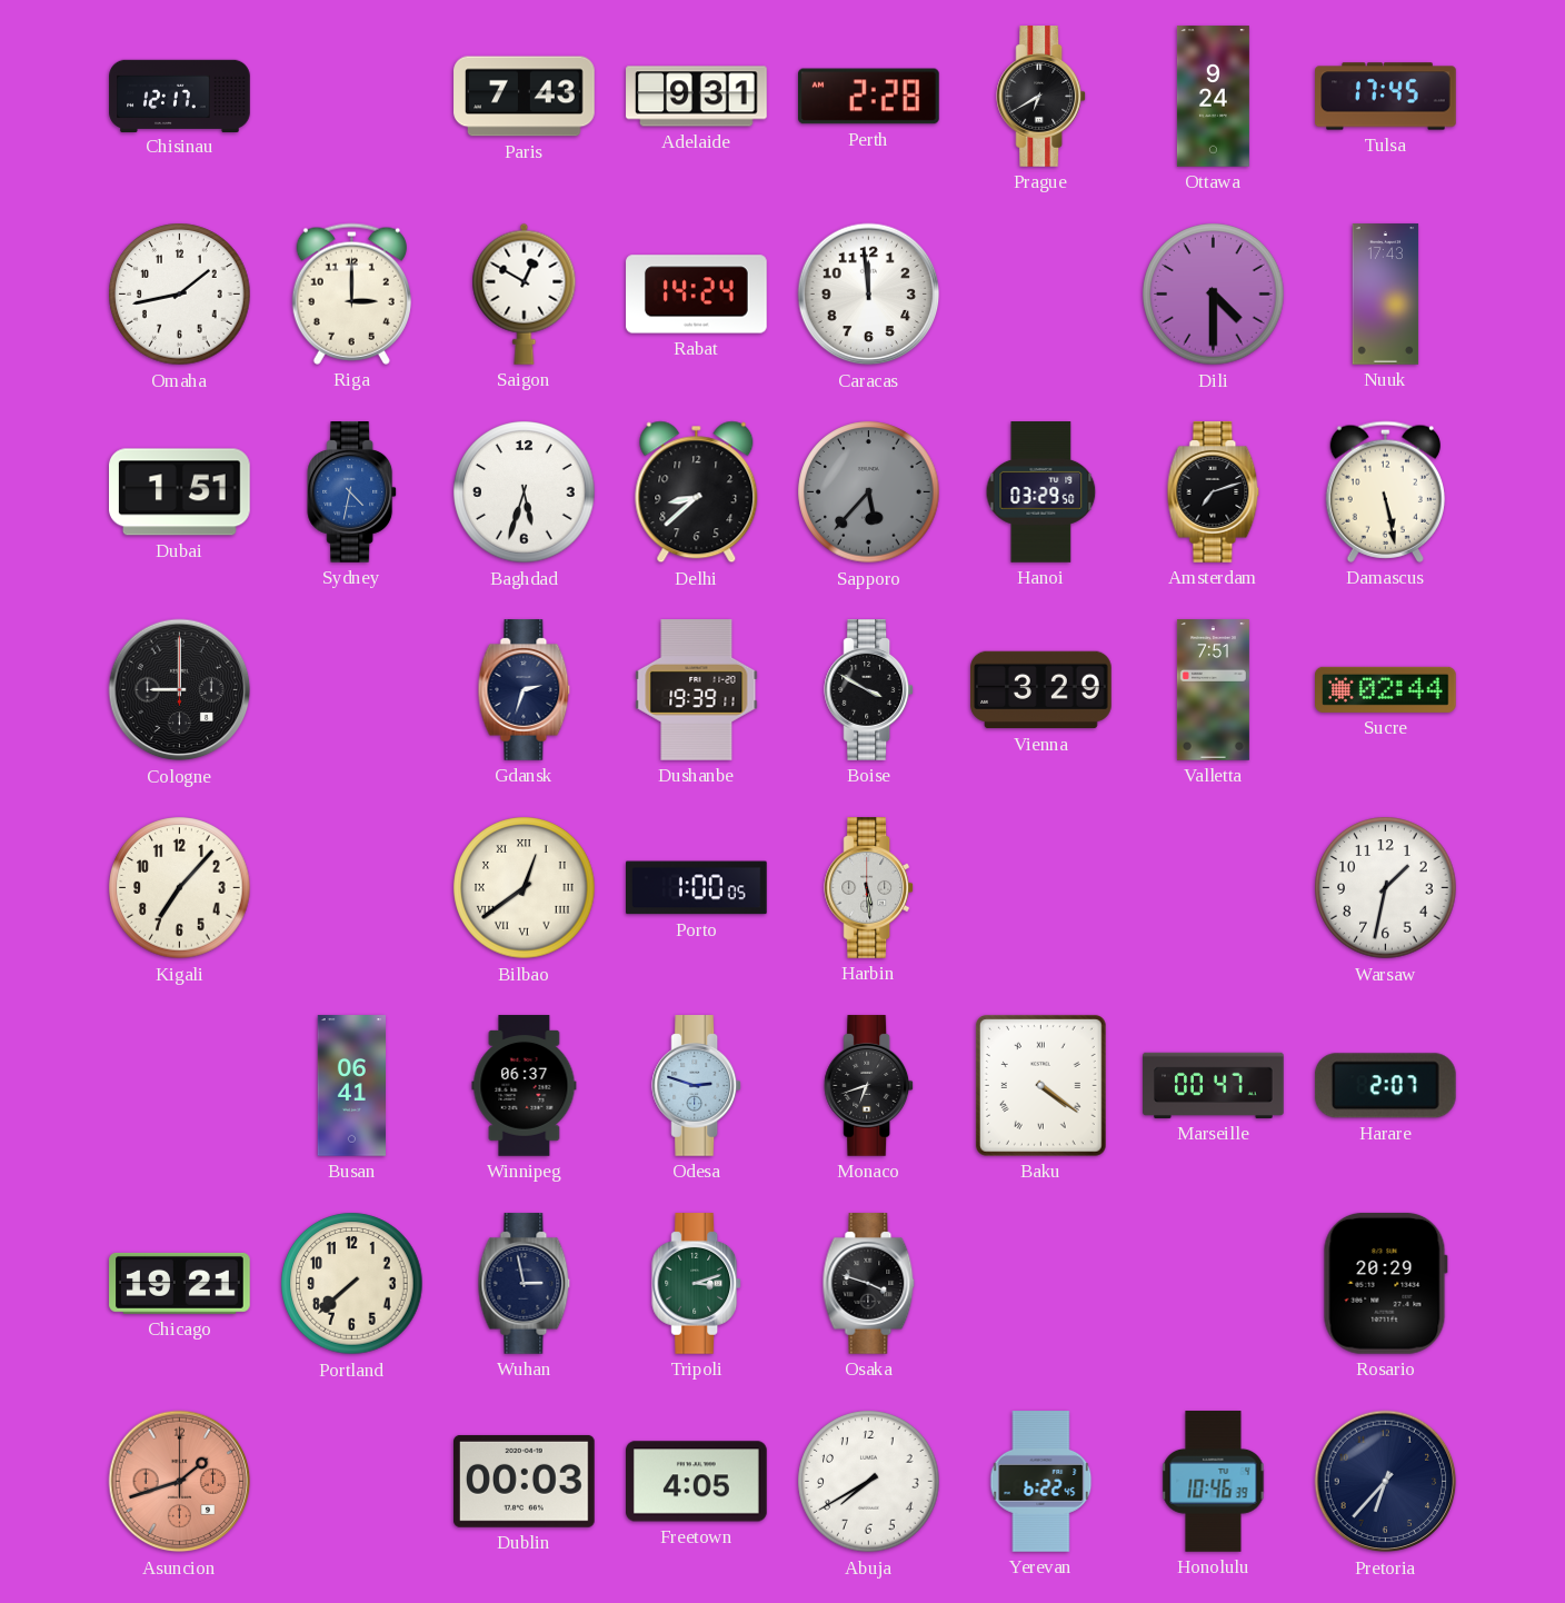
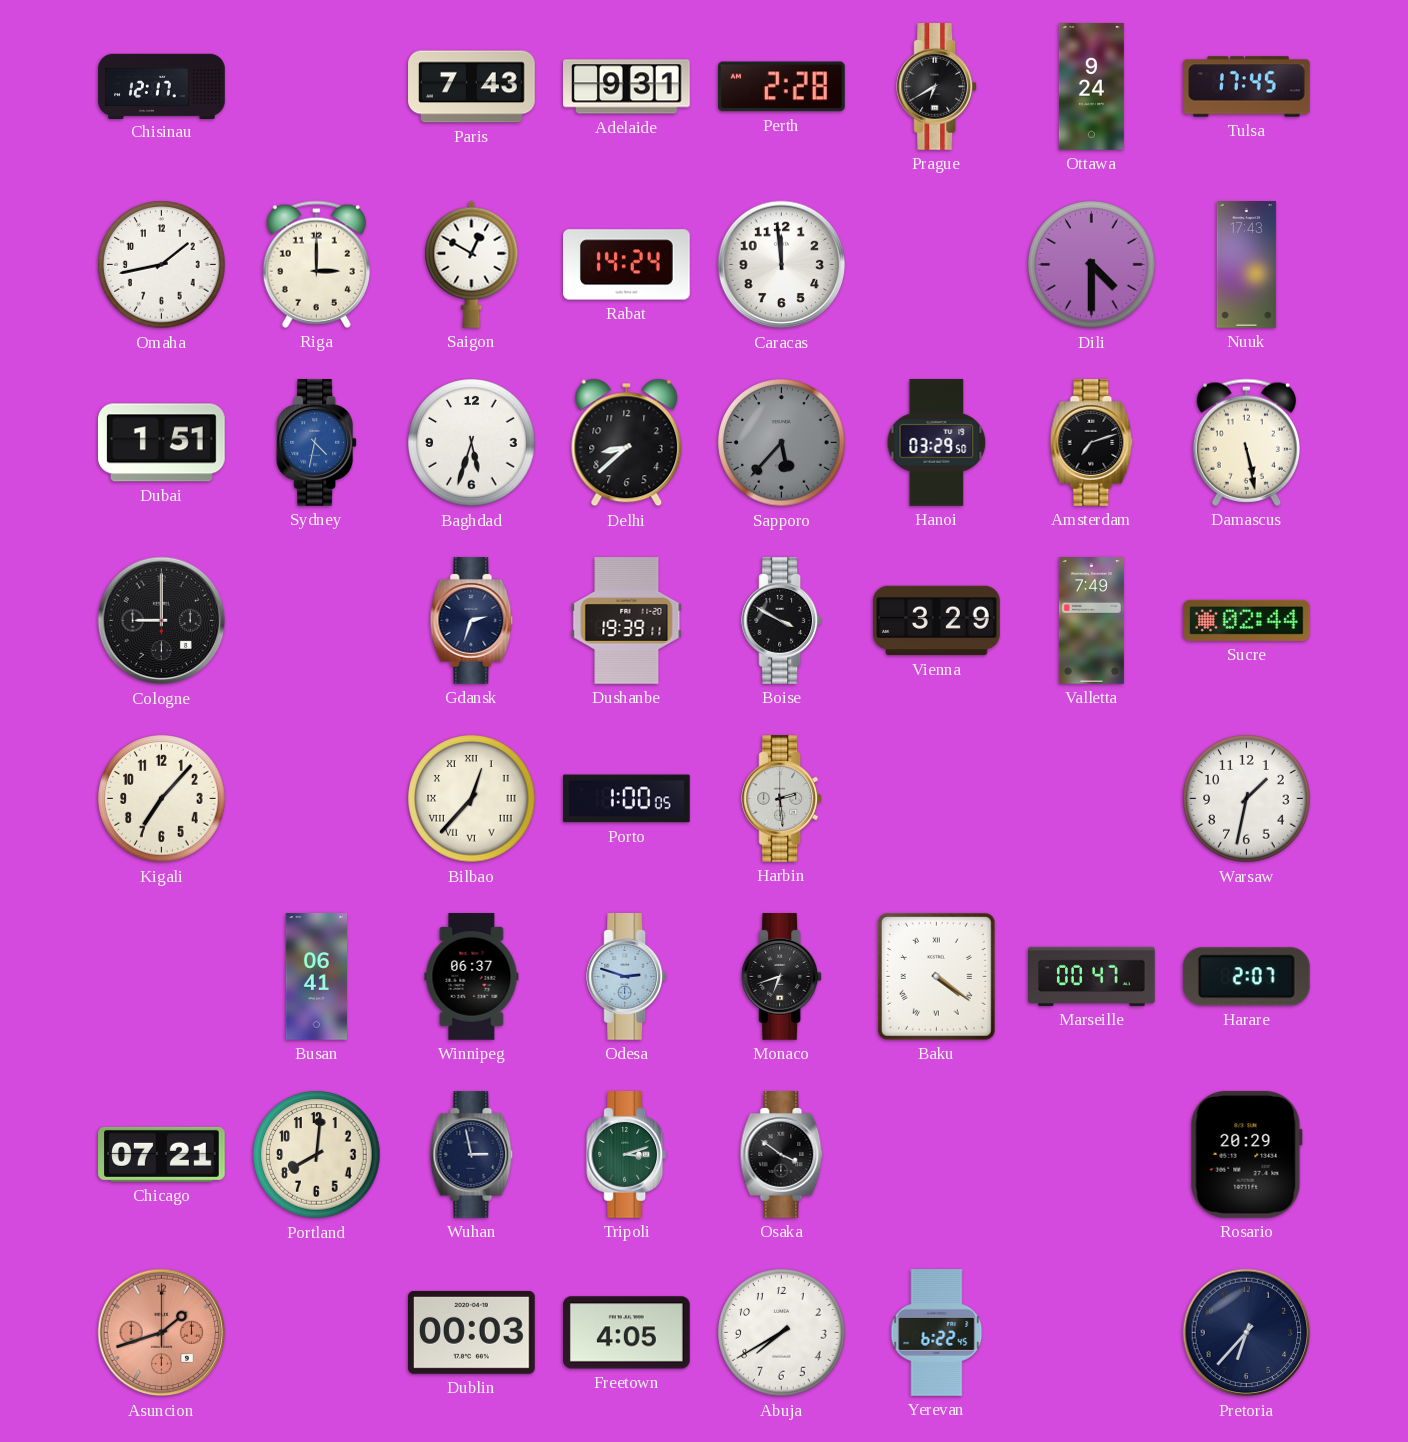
Valletta: 7:51 -> 7:49 (1091, 621)
Bilbao: 12:39 -> 12:37 (472, 799)
Harbin: 5:29 -> 2:29 (782, 799)
Chicago: 19:21 -> 07:21 (162, 1154)
Portland: 7:38 -> 8:01 (317, 1155)
Osaka: 3:48 -> 3:51 (782, 1155)
Honolulu: 10:46 -> none (1214, 1482)
